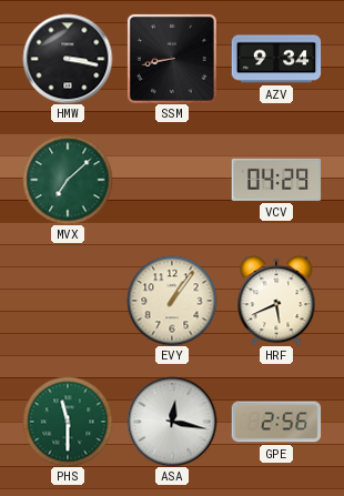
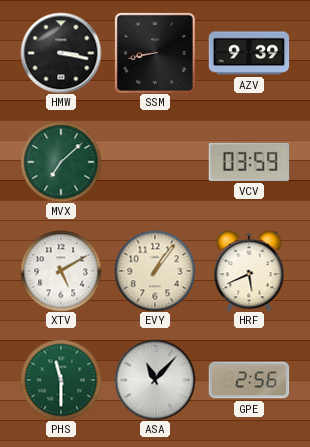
AZV: 9:34 -> 9:39 (249, 53)
VCV: 04:29 -> 03:59 (249, 162)
XTV: none -> 5:10 (61, 271)
ASA: 12:17 -> 11:07 (155, 380)
